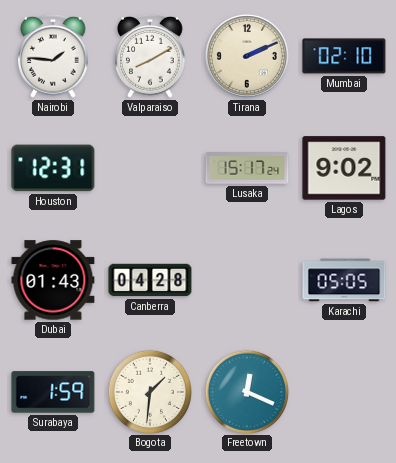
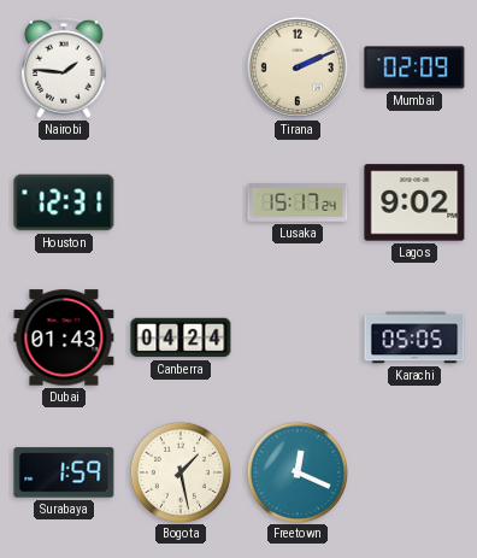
Valparaiso: 8:10 -> none (151, 56)
Mumbai: 02:10 -> 02:09 (414, 67)
Canberra: 04:28 -> 04:24 (181, 337)
Bogota: 1:31 -> 1:28 (179, 471)
